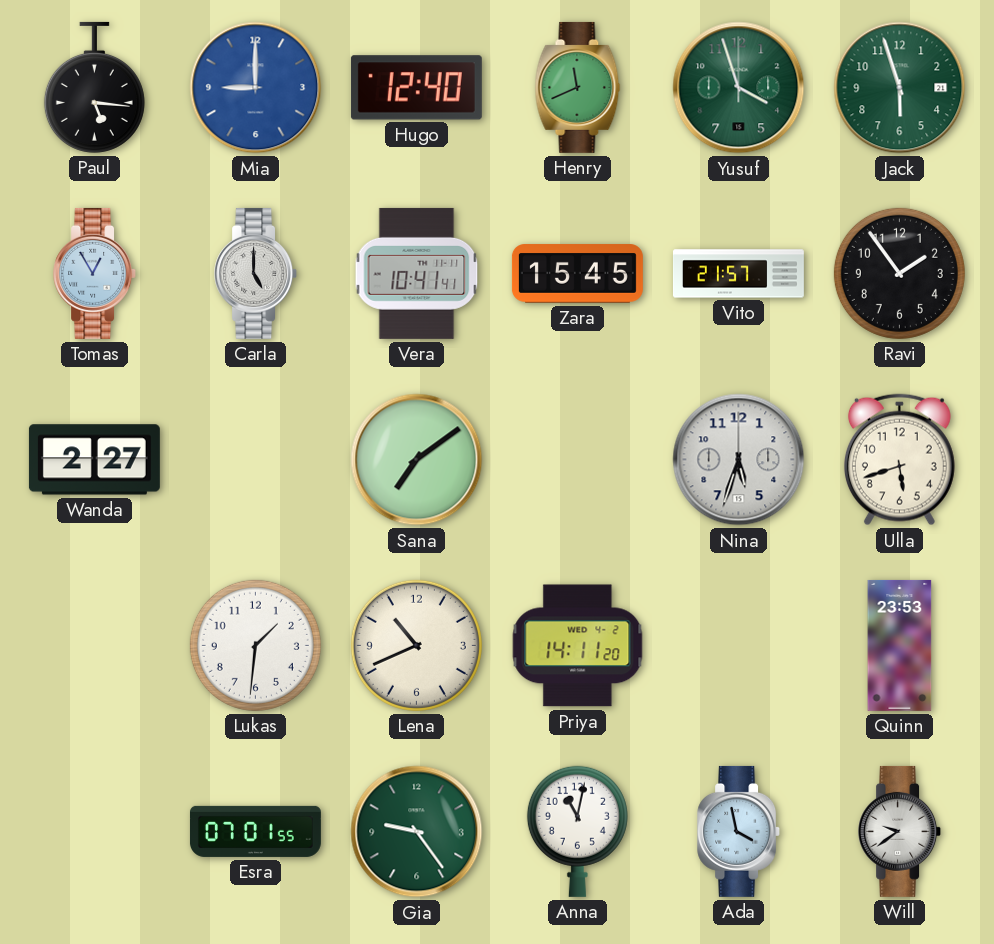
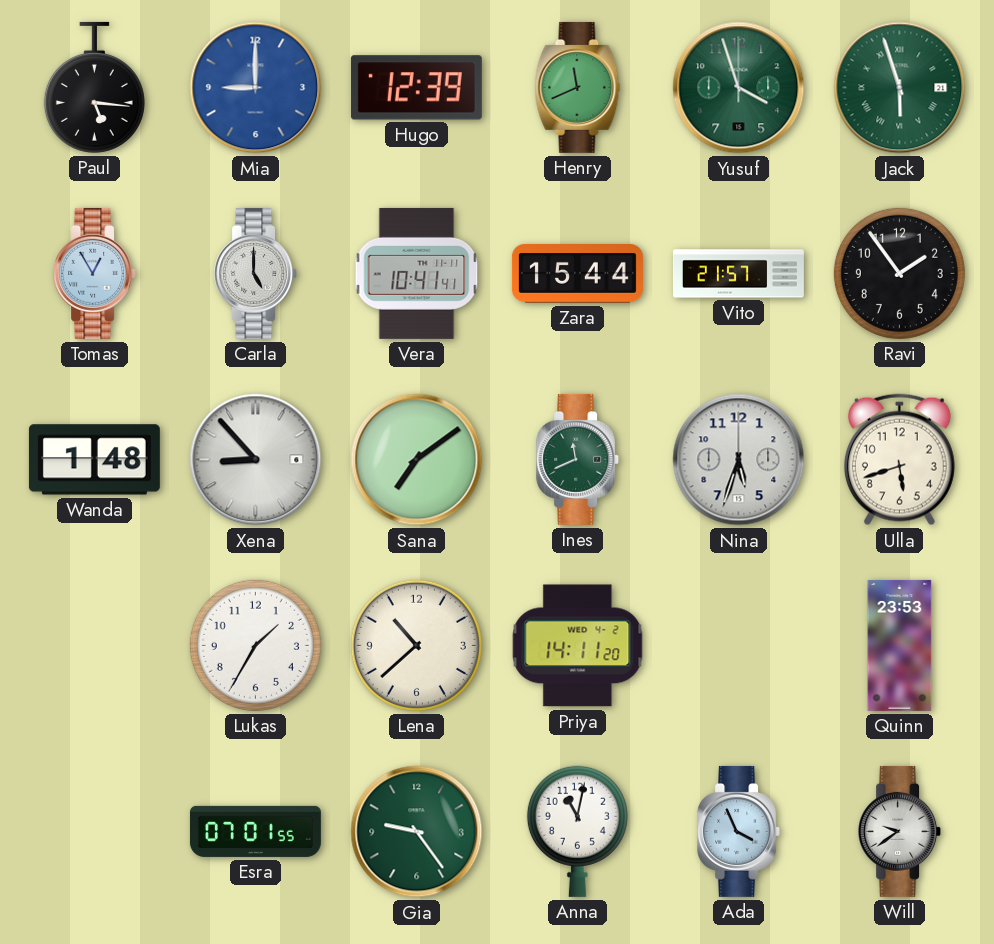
Hugo: 12:40 -> 12:39 (416, 88)
Jack numerals: Arabic -> Roman (900, 88)
Zara: 15:45 -> 15:44 (577, 274)
Wanda: 2:27 -> 1:48 (94, 460)
Xena: none -> 8:53 (256, 460)
Ines: none -> 11:41 (578, 459)
Lukas: 1:31 -> 1:35 (255, 645)
Lena: 10:41 -> 10:38 (416, 645)
Ada: 3:58 -> 3:56 (739, 831)
